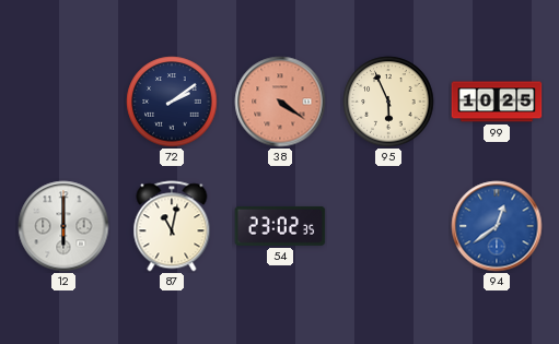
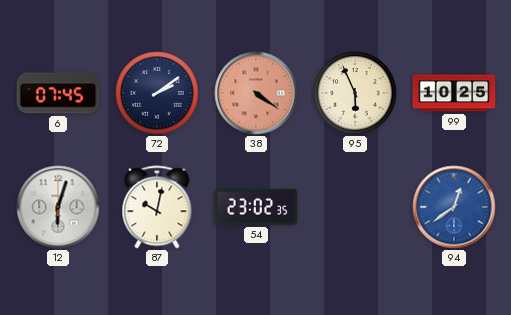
6: none -> 07:45 (58, 93)
12: 6:00 -> 6:03 (58, 207)
87: 11:02 -> 10:02 (157, 207)
